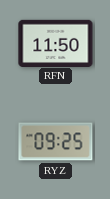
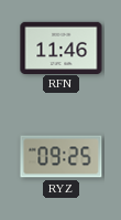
RFN: 11:50 -> 11:46 (62, 48)
